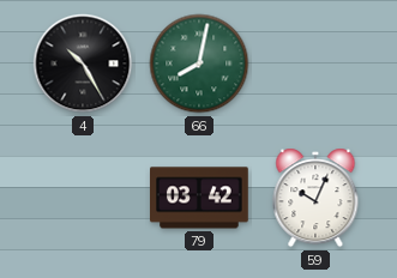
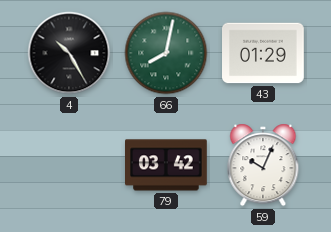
43: none -> 01:29 (263, 53)
